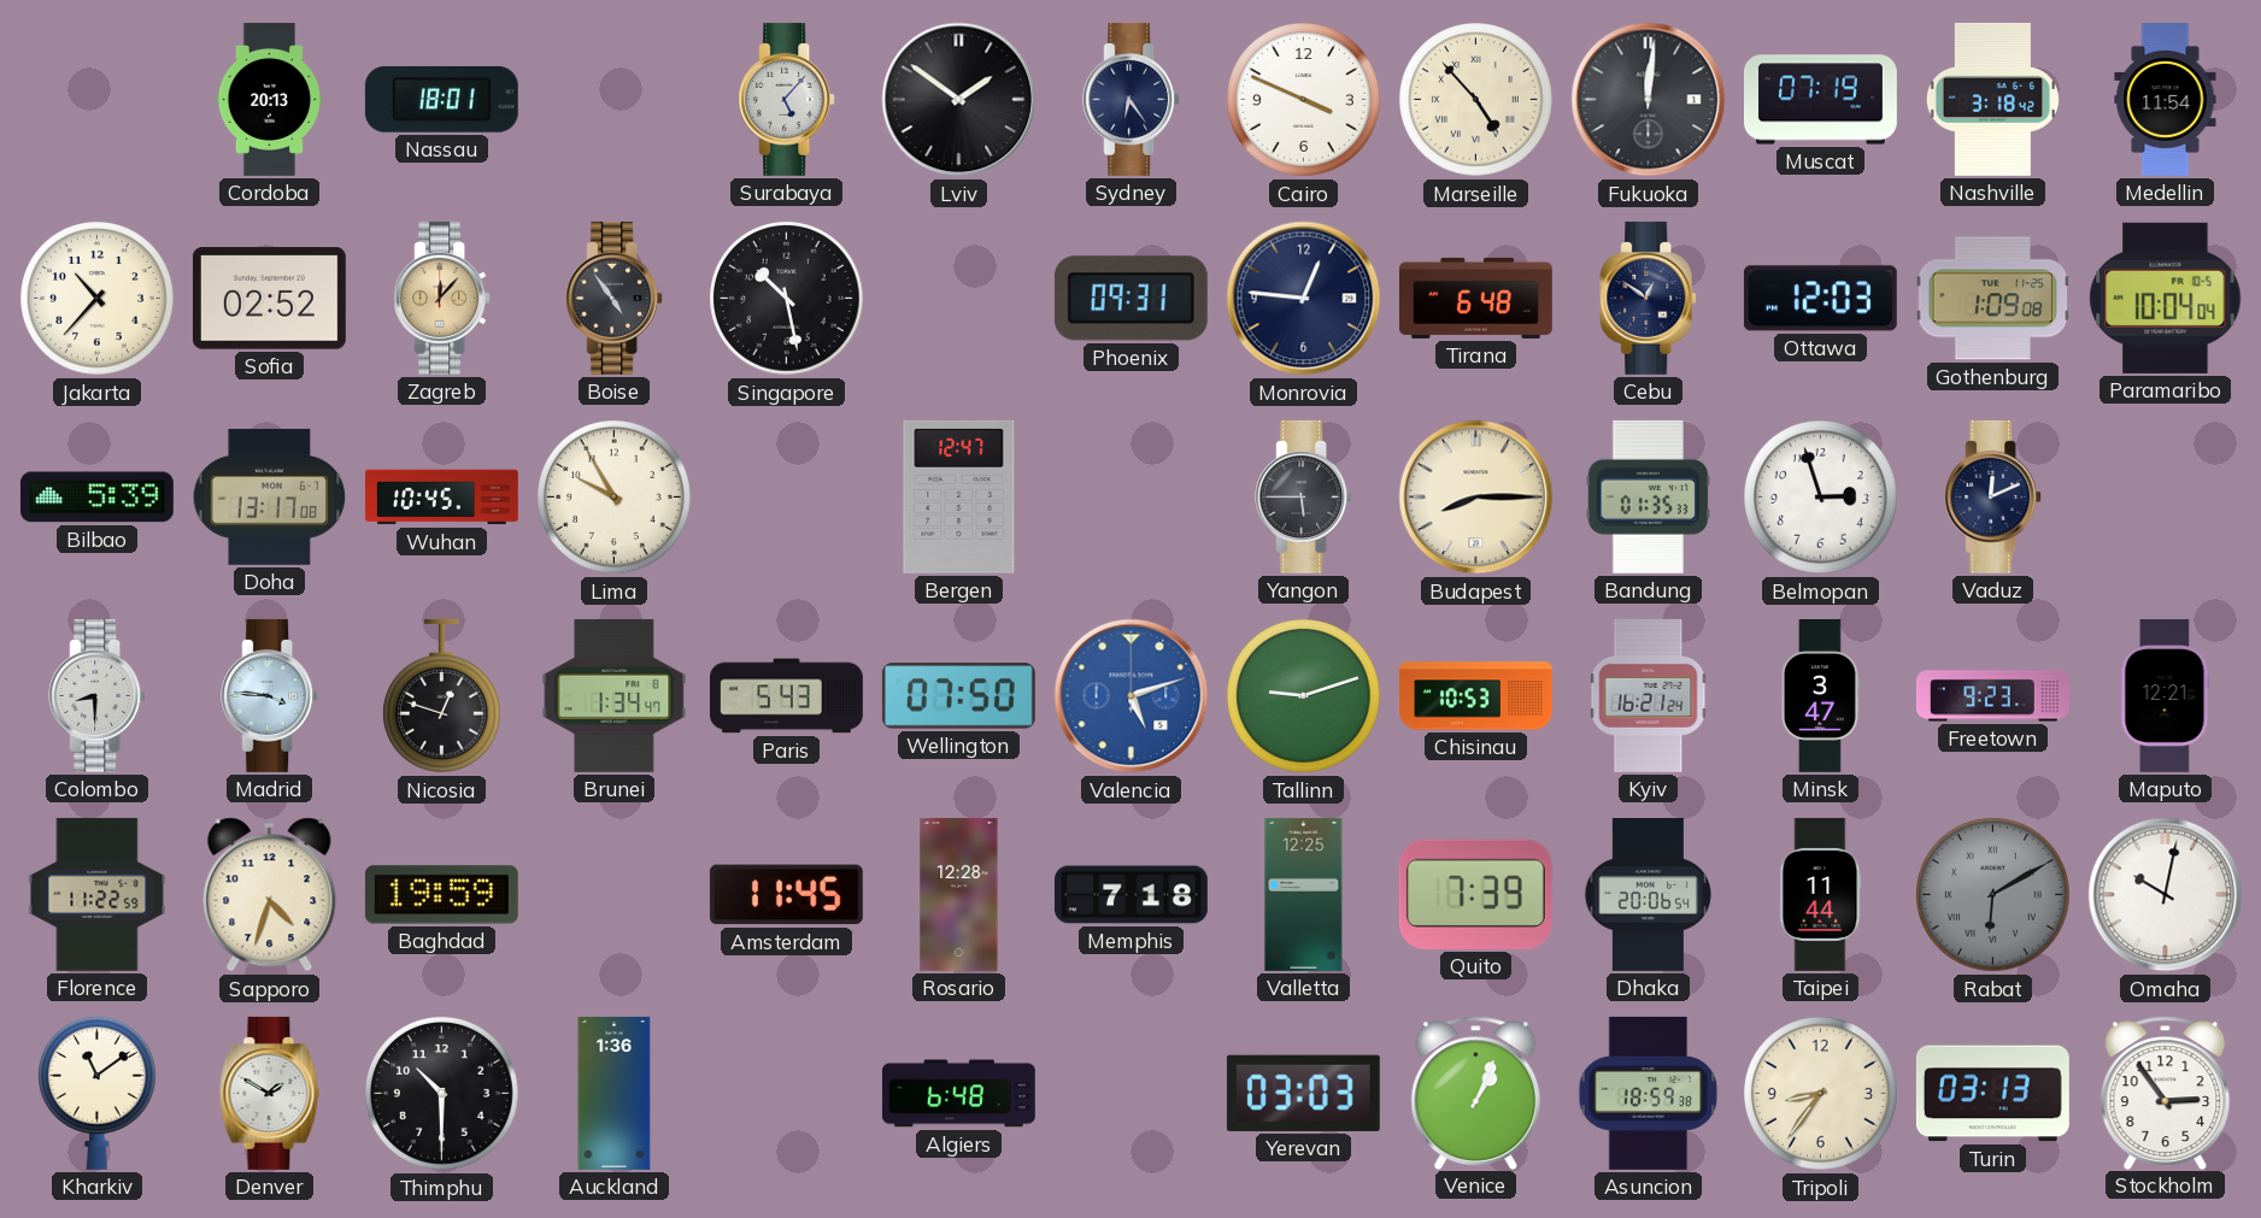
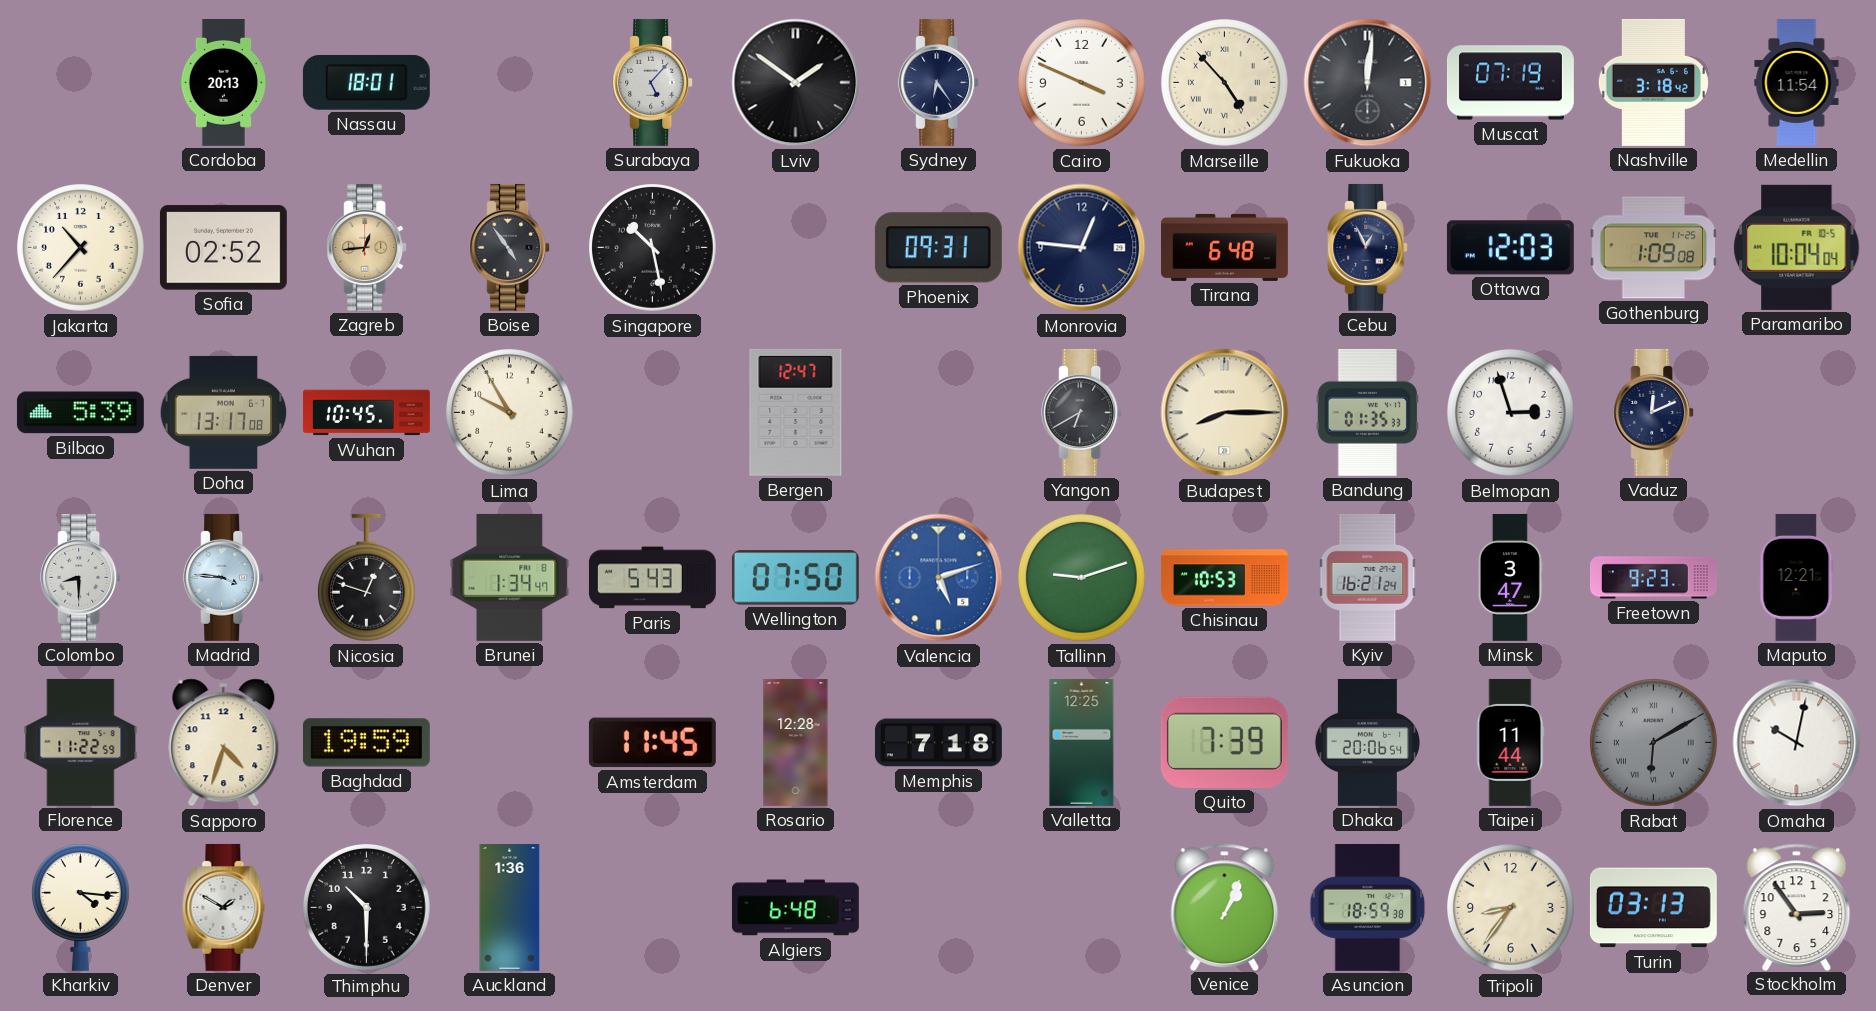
Zagreb: 12:07 -> 12:44 (367, 247)
Cebu: 12:51 -> 12:56 (1368, 247)
Yangon: 5:45 -> 6:40 (1082, 412)
Kharkiv: 11:09 -> 4:16 (80, 907)
Yerevan: 03:03 -> none (1303, 1093)
